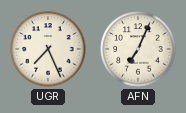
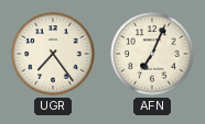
UGR: 7:26 -> 7:24 (53, 54)
